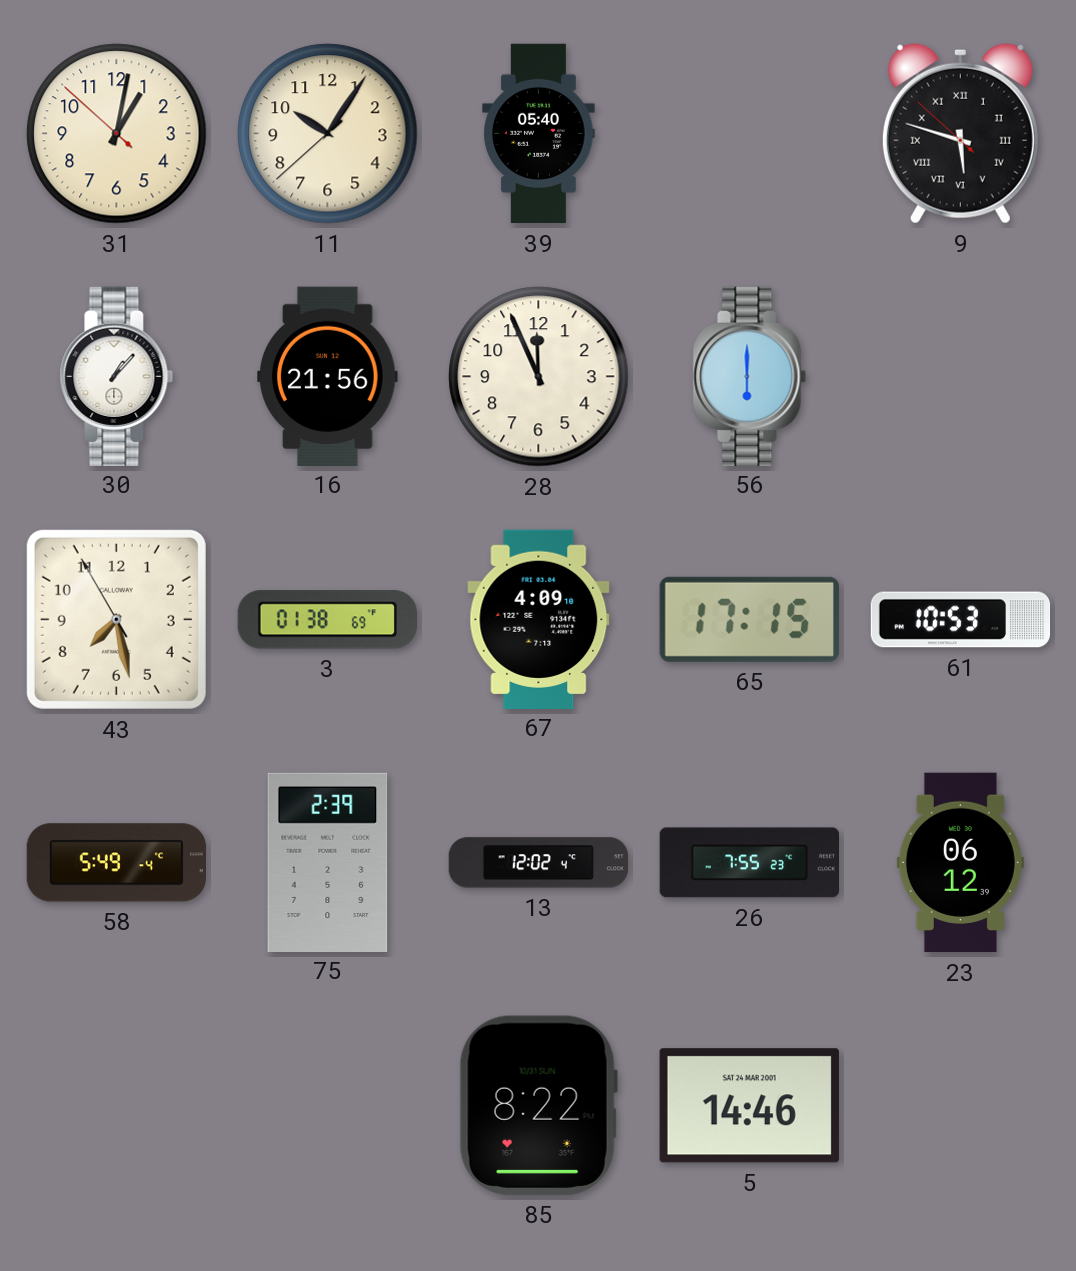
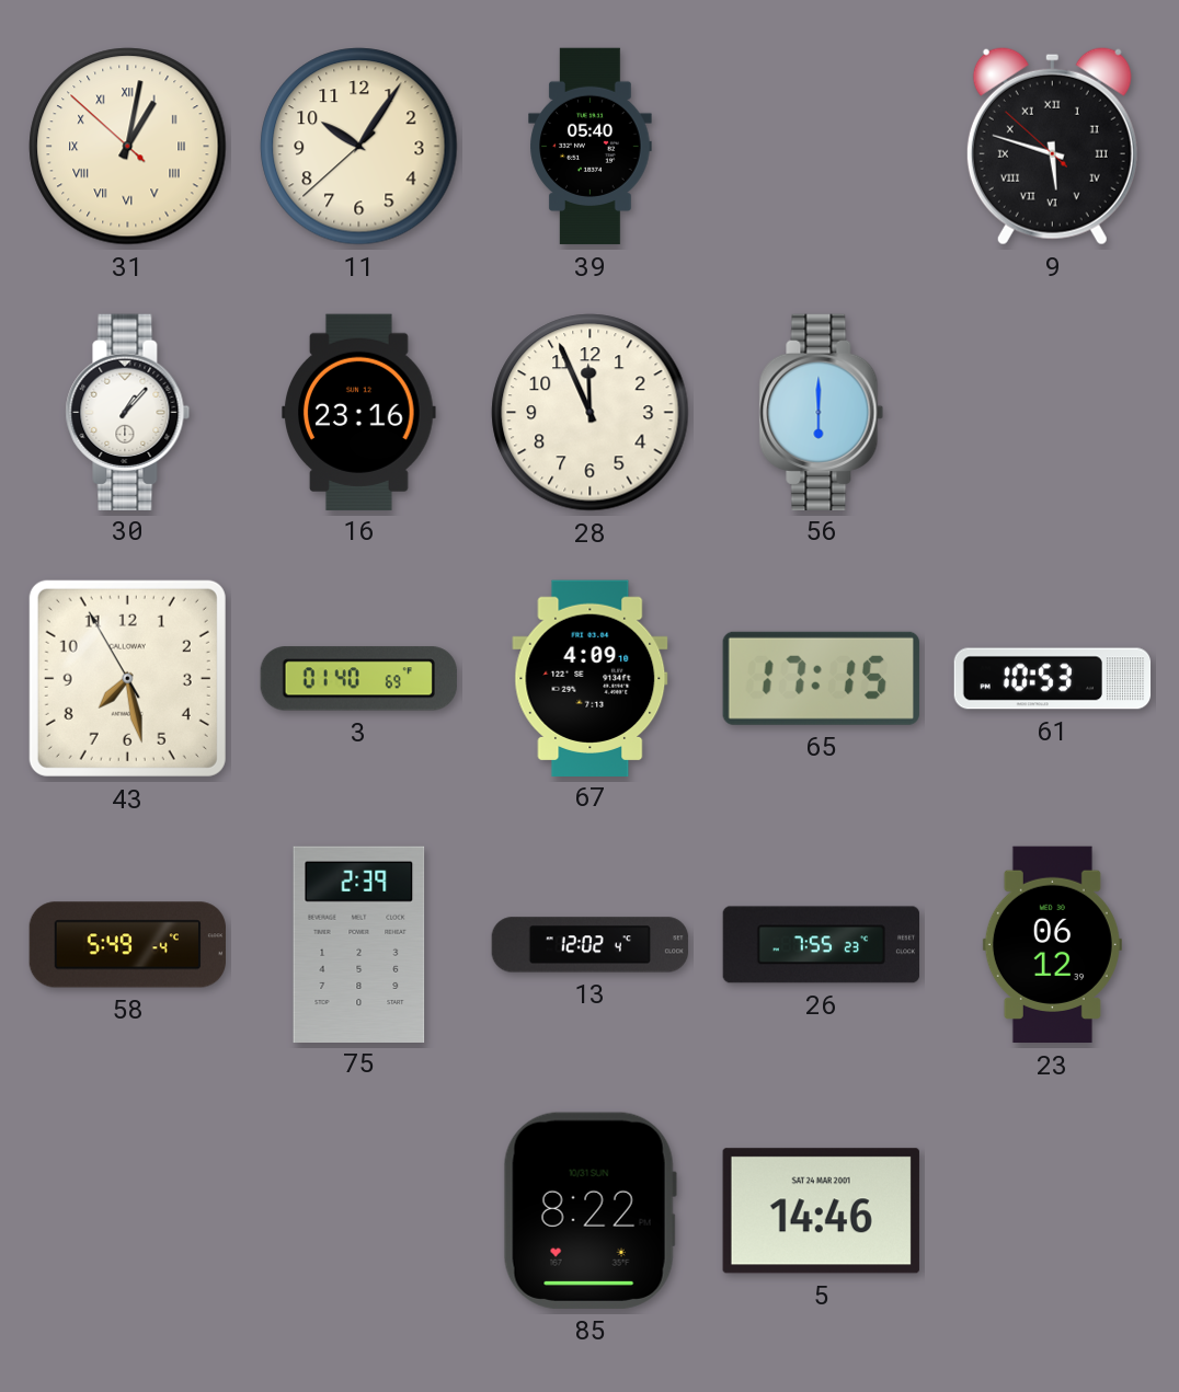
31 numerals: Arabic -> Roman (128, 147)
16: 21:56 -> 23:16 (359, 412)
3: 01:38 -> 01:40 (358, 679)
